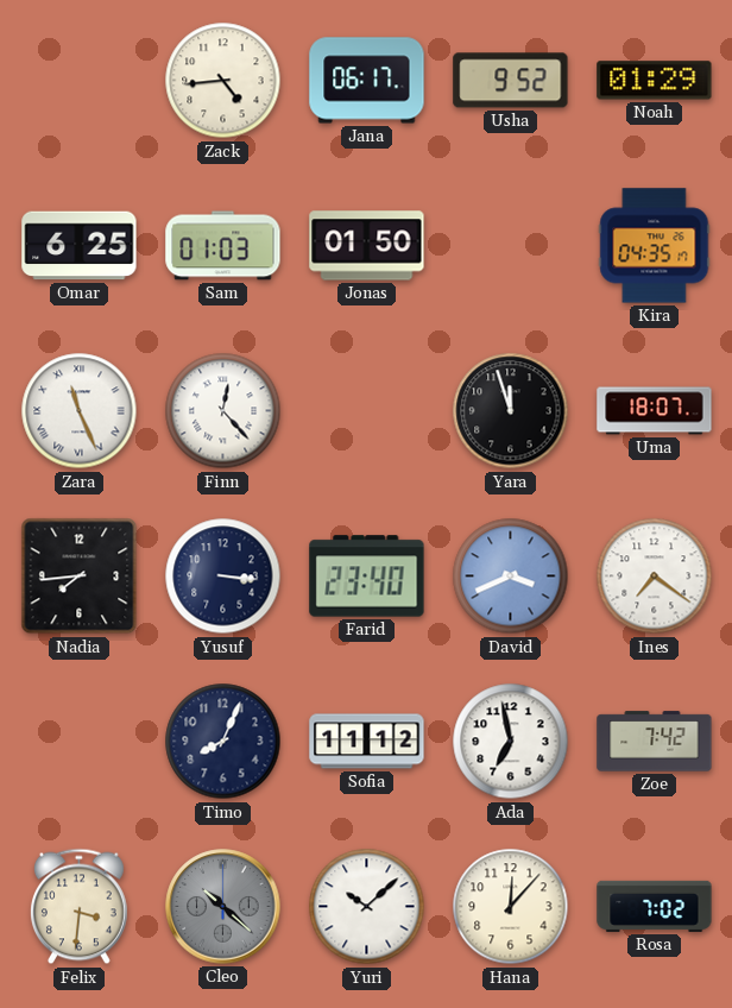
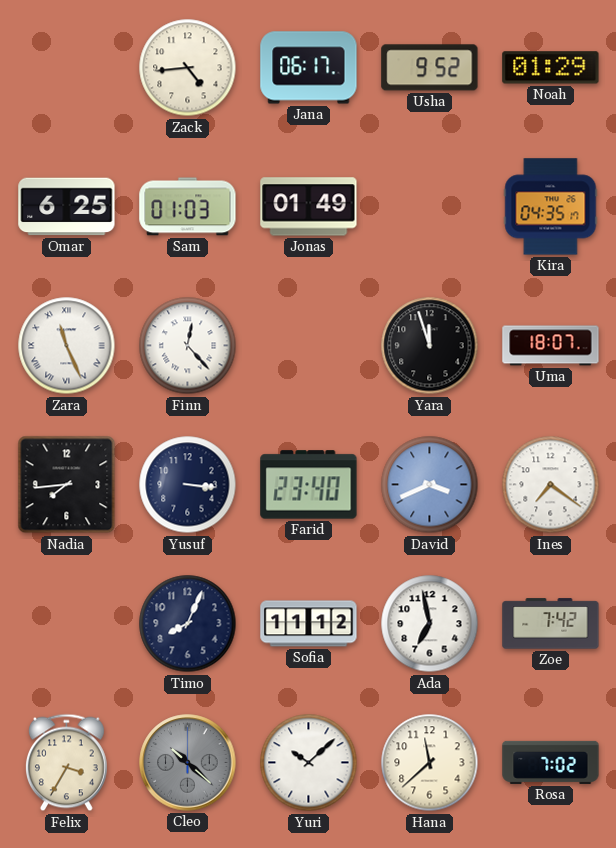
Jonas: 01:50 -> 01:49 (309, 207)
Felix: 3:31 -> 3:35 (66, 763)
Hana: 12:07 -> 11:38 (430, 763)
